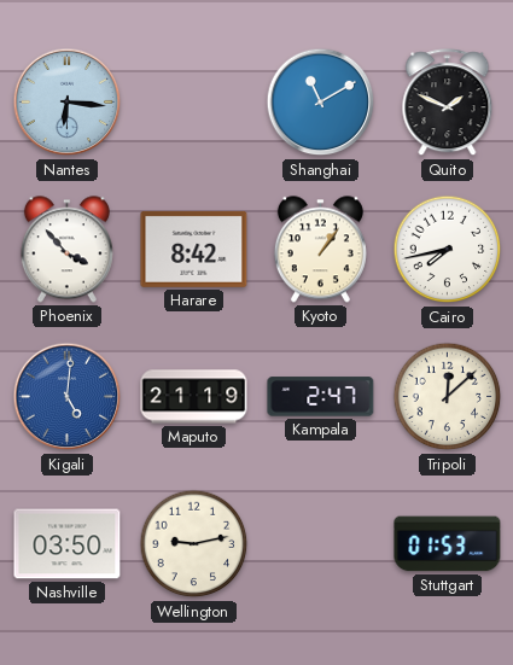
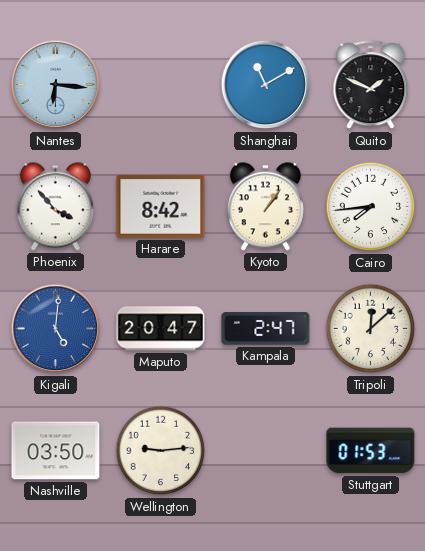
Cairo: 7:43 -> 7:44 (371, 207)
Maputo: 21:19 -> 20:47 (161, 329)
Wellington: 9:13 -> 9:14 (161, 451)
